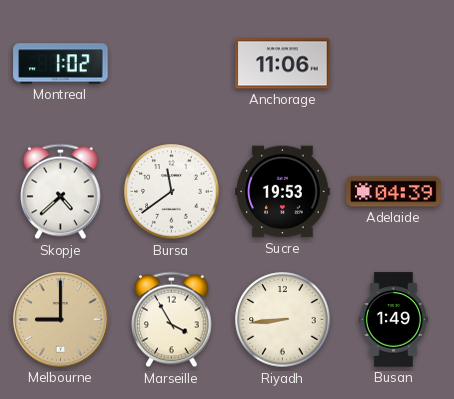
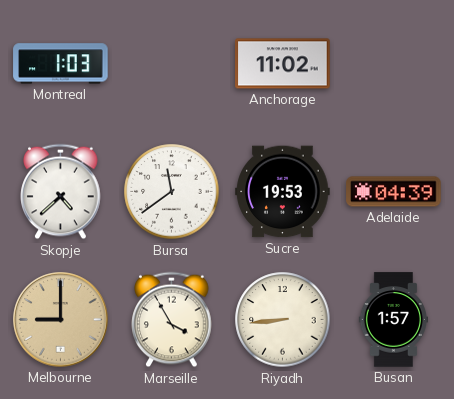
Montreal: 1:02 -> 1:03 (61, 64)
Anchorage: 11:06 -> 11:02 (283, 64)
Busan: 1:49 -> 1:57 (393, 320)
